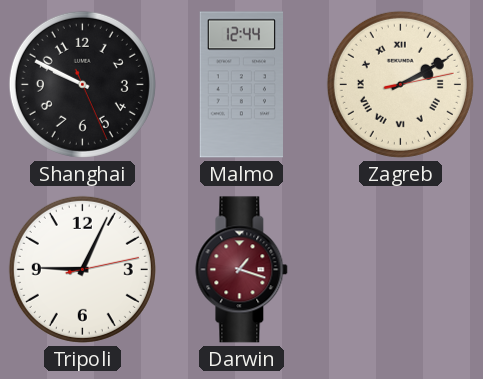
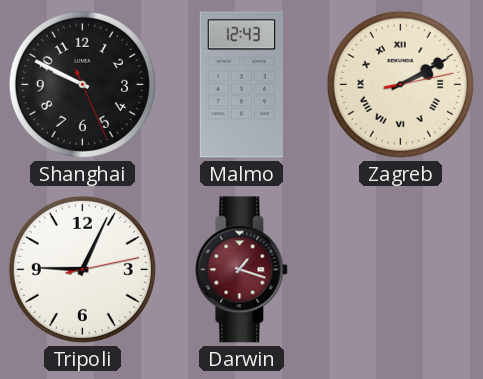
Malmo: 12:44 -> 12:43 (241, 85)
